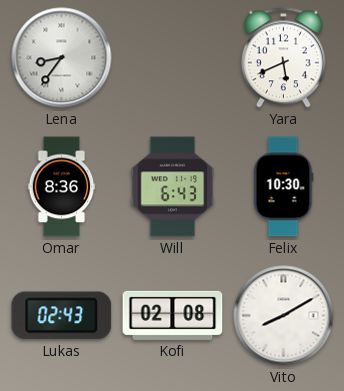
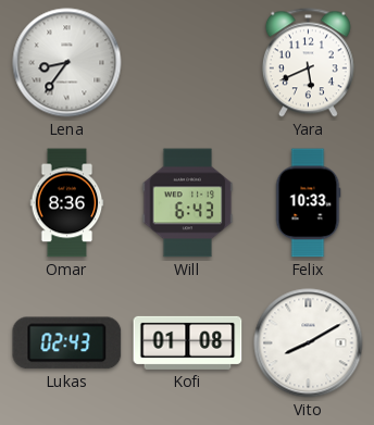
Felix: 10:30 -> 10:33 (308, 203)
Kofi: 02:08 -> 01:08 (188, 342)
